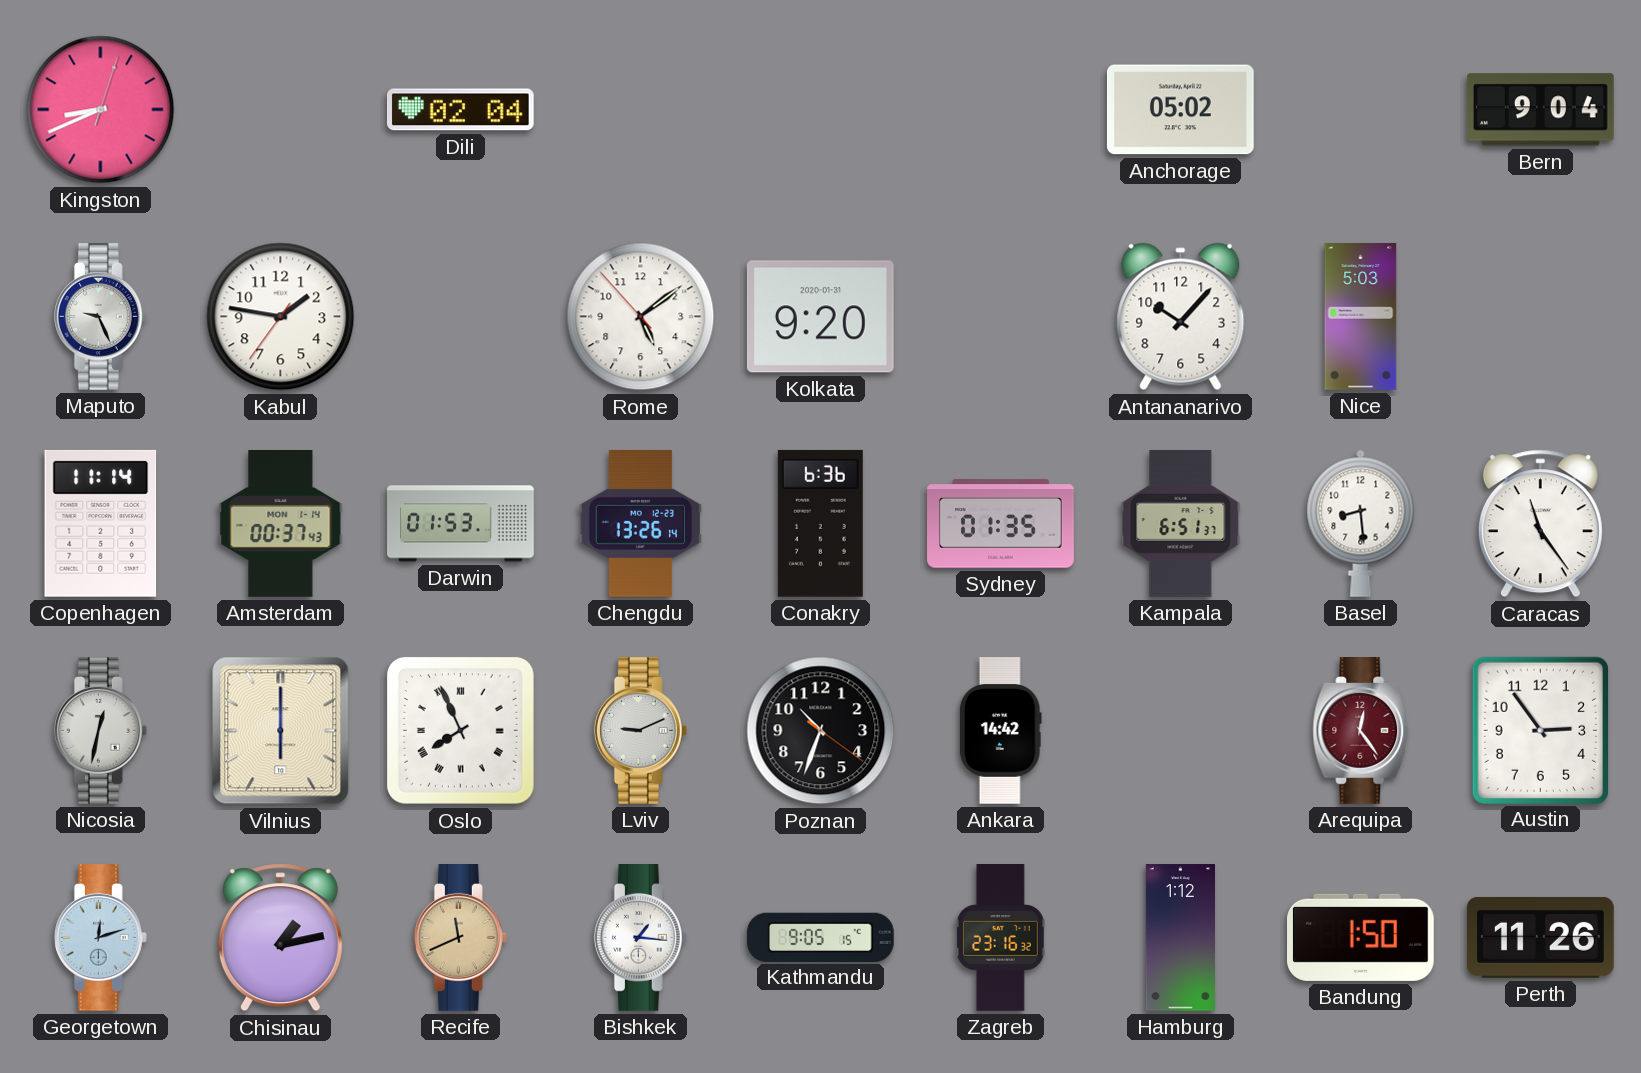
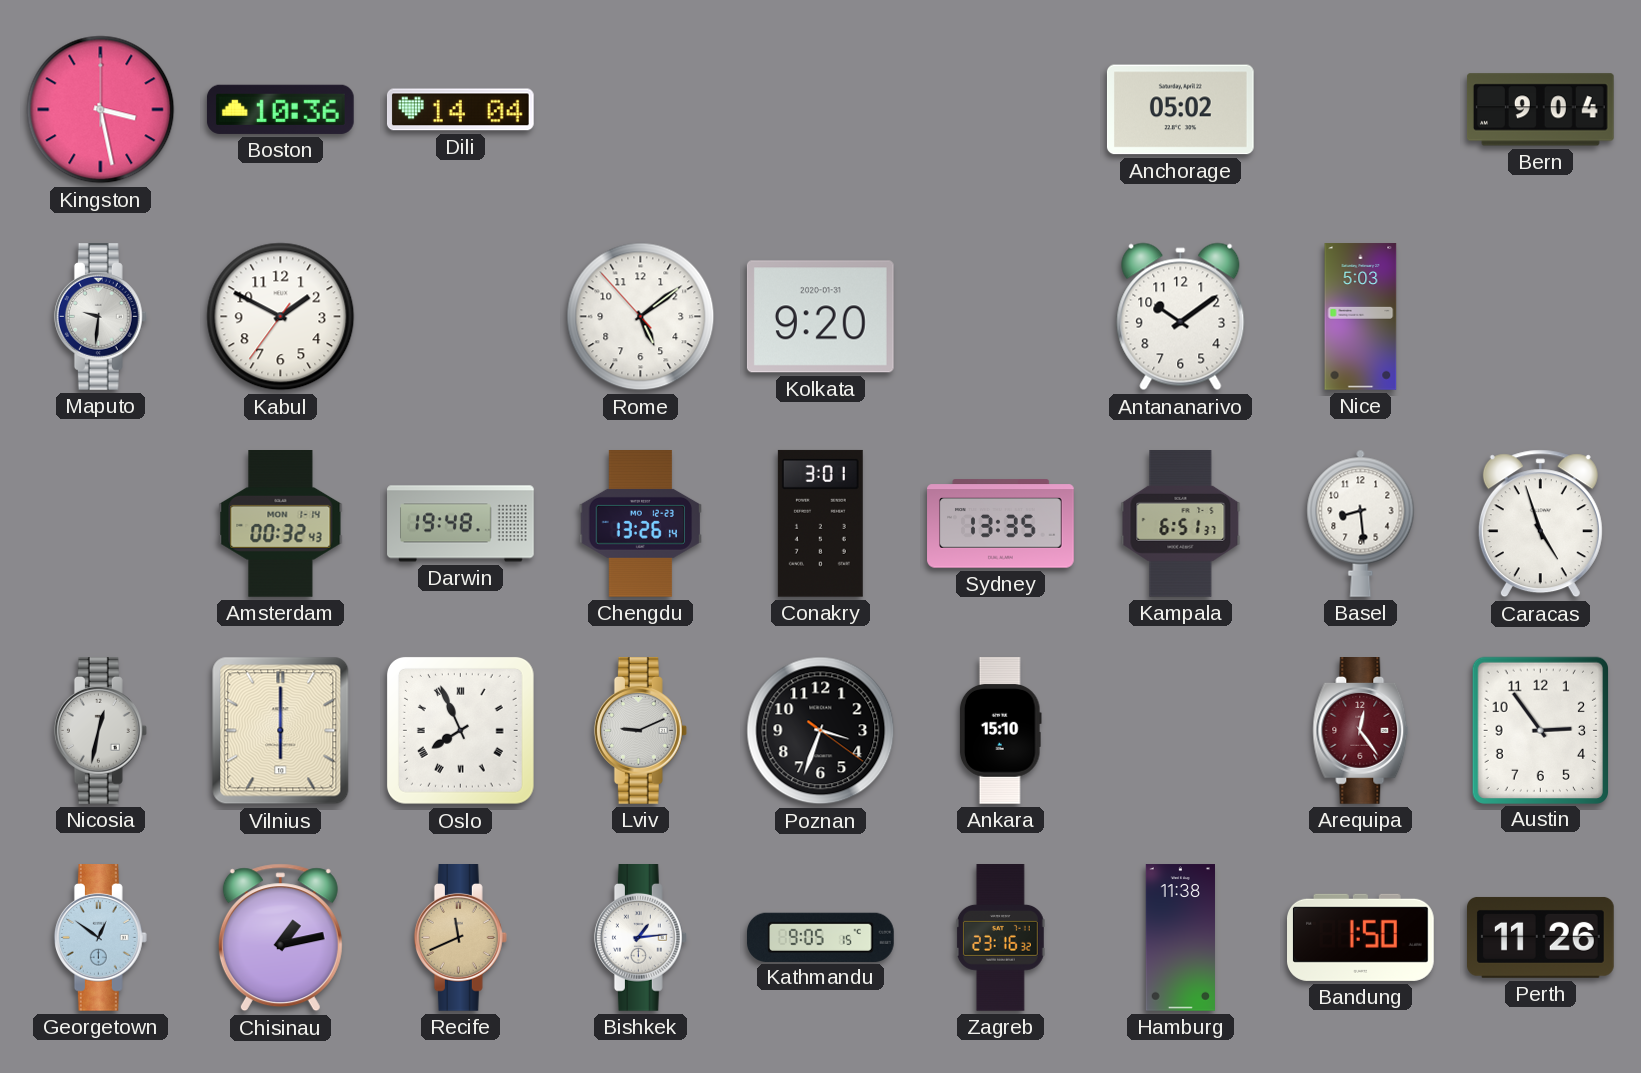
Kingston: 8:41 -> 3:28 (101, 110)
Boston: none -> 10:36 (280, 109)
Dili: 02:04 -> 14:04 (461, 110)
Maputo: 9:26 -> 9:31 (100, 317)
Kabul: 1:46 -> 1:49 (281, 317)
Antananarivo: 10:07 -> 10:09 (1181, 317)
Copenhagen: 11:14 -> none (101, 523)
Amsterdam: 00:37 -> 00:32 (281, 524)
Darwin: 01:53 -> 19:48 (461, 524)
Conakry: 6:36 -> 3:01 (820, 523)
Sydney: 01:35 -> 13:35 (1001, 524)
Caracas: 11:24 -> 4:57 (1540, 524)
Poznan: 10:33 -> 3:33 (821, 731)
Ankara: 14:42 -> 15:10 (1000, 731)
Georgetown: 12:12 -> 12:51 (100, 938)
Bishkek: 1:16 -> 1:14 (640, 938)
Hamburg: 1:12 -> 11:38 (1180, 938)
